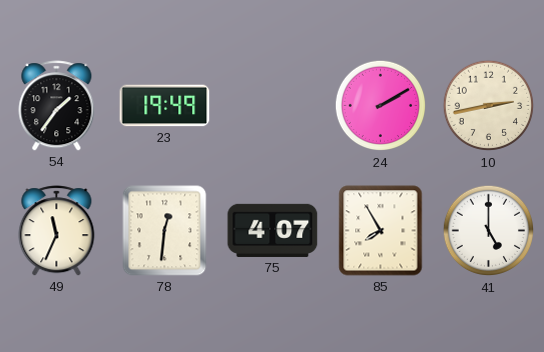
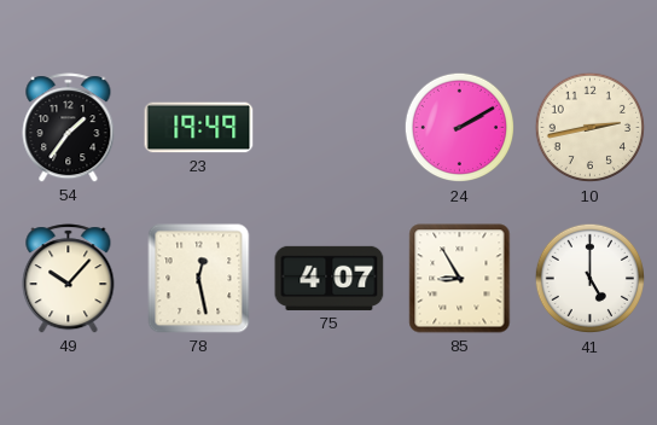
49: 11:34 -> 10:07 (69, 279)
78: 12:31 -> 12:28 (199, 279)
85: 7:55 -> 8:55 (460, 279)
